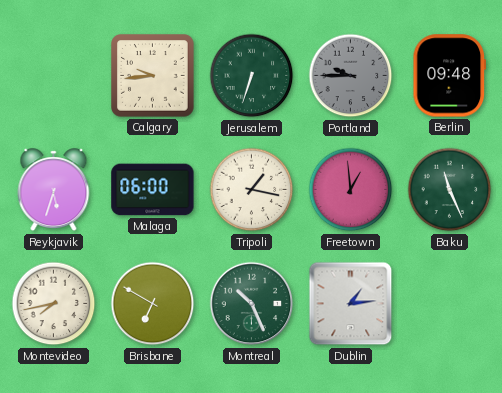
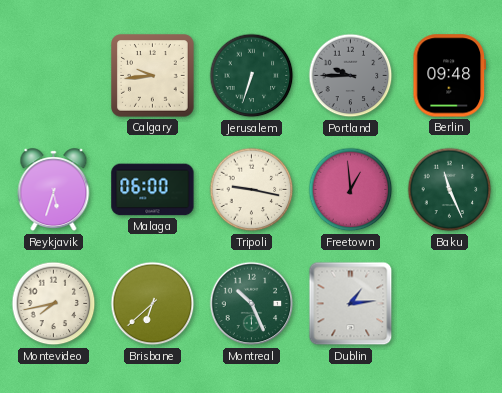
Tripoli: 1:17 -> 9:17 (252, 190)
Brisbane: 6:50 -> 6:38 (153, 304)
